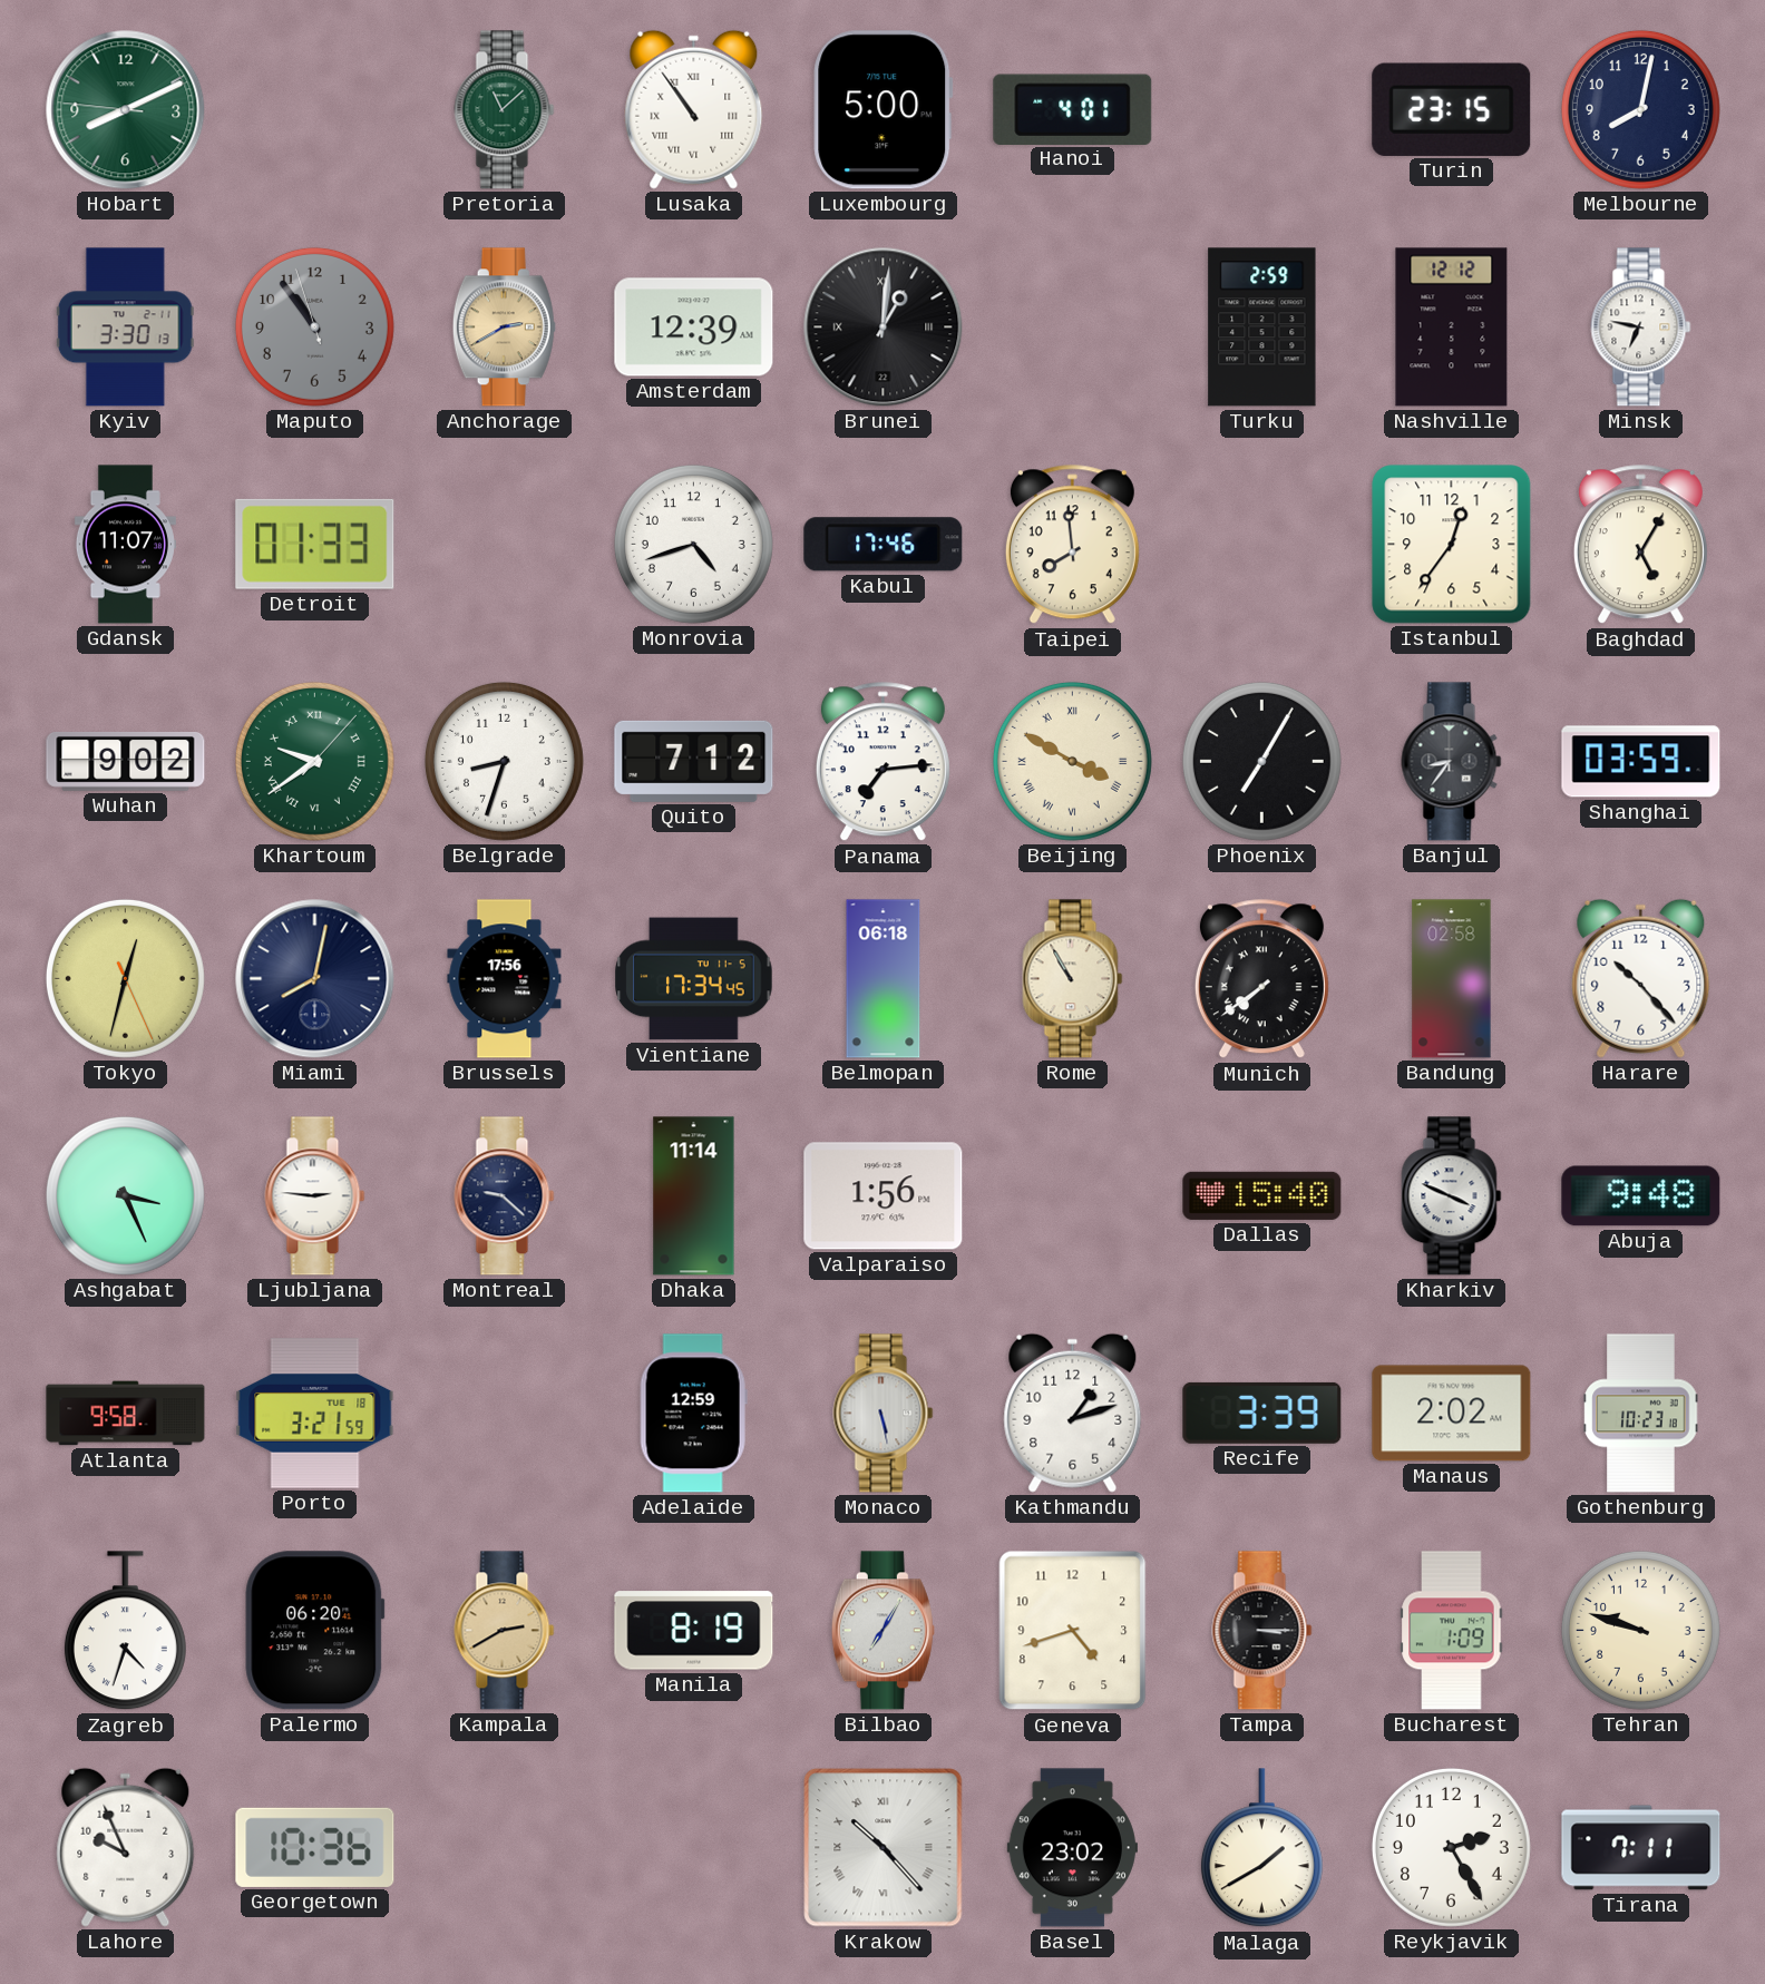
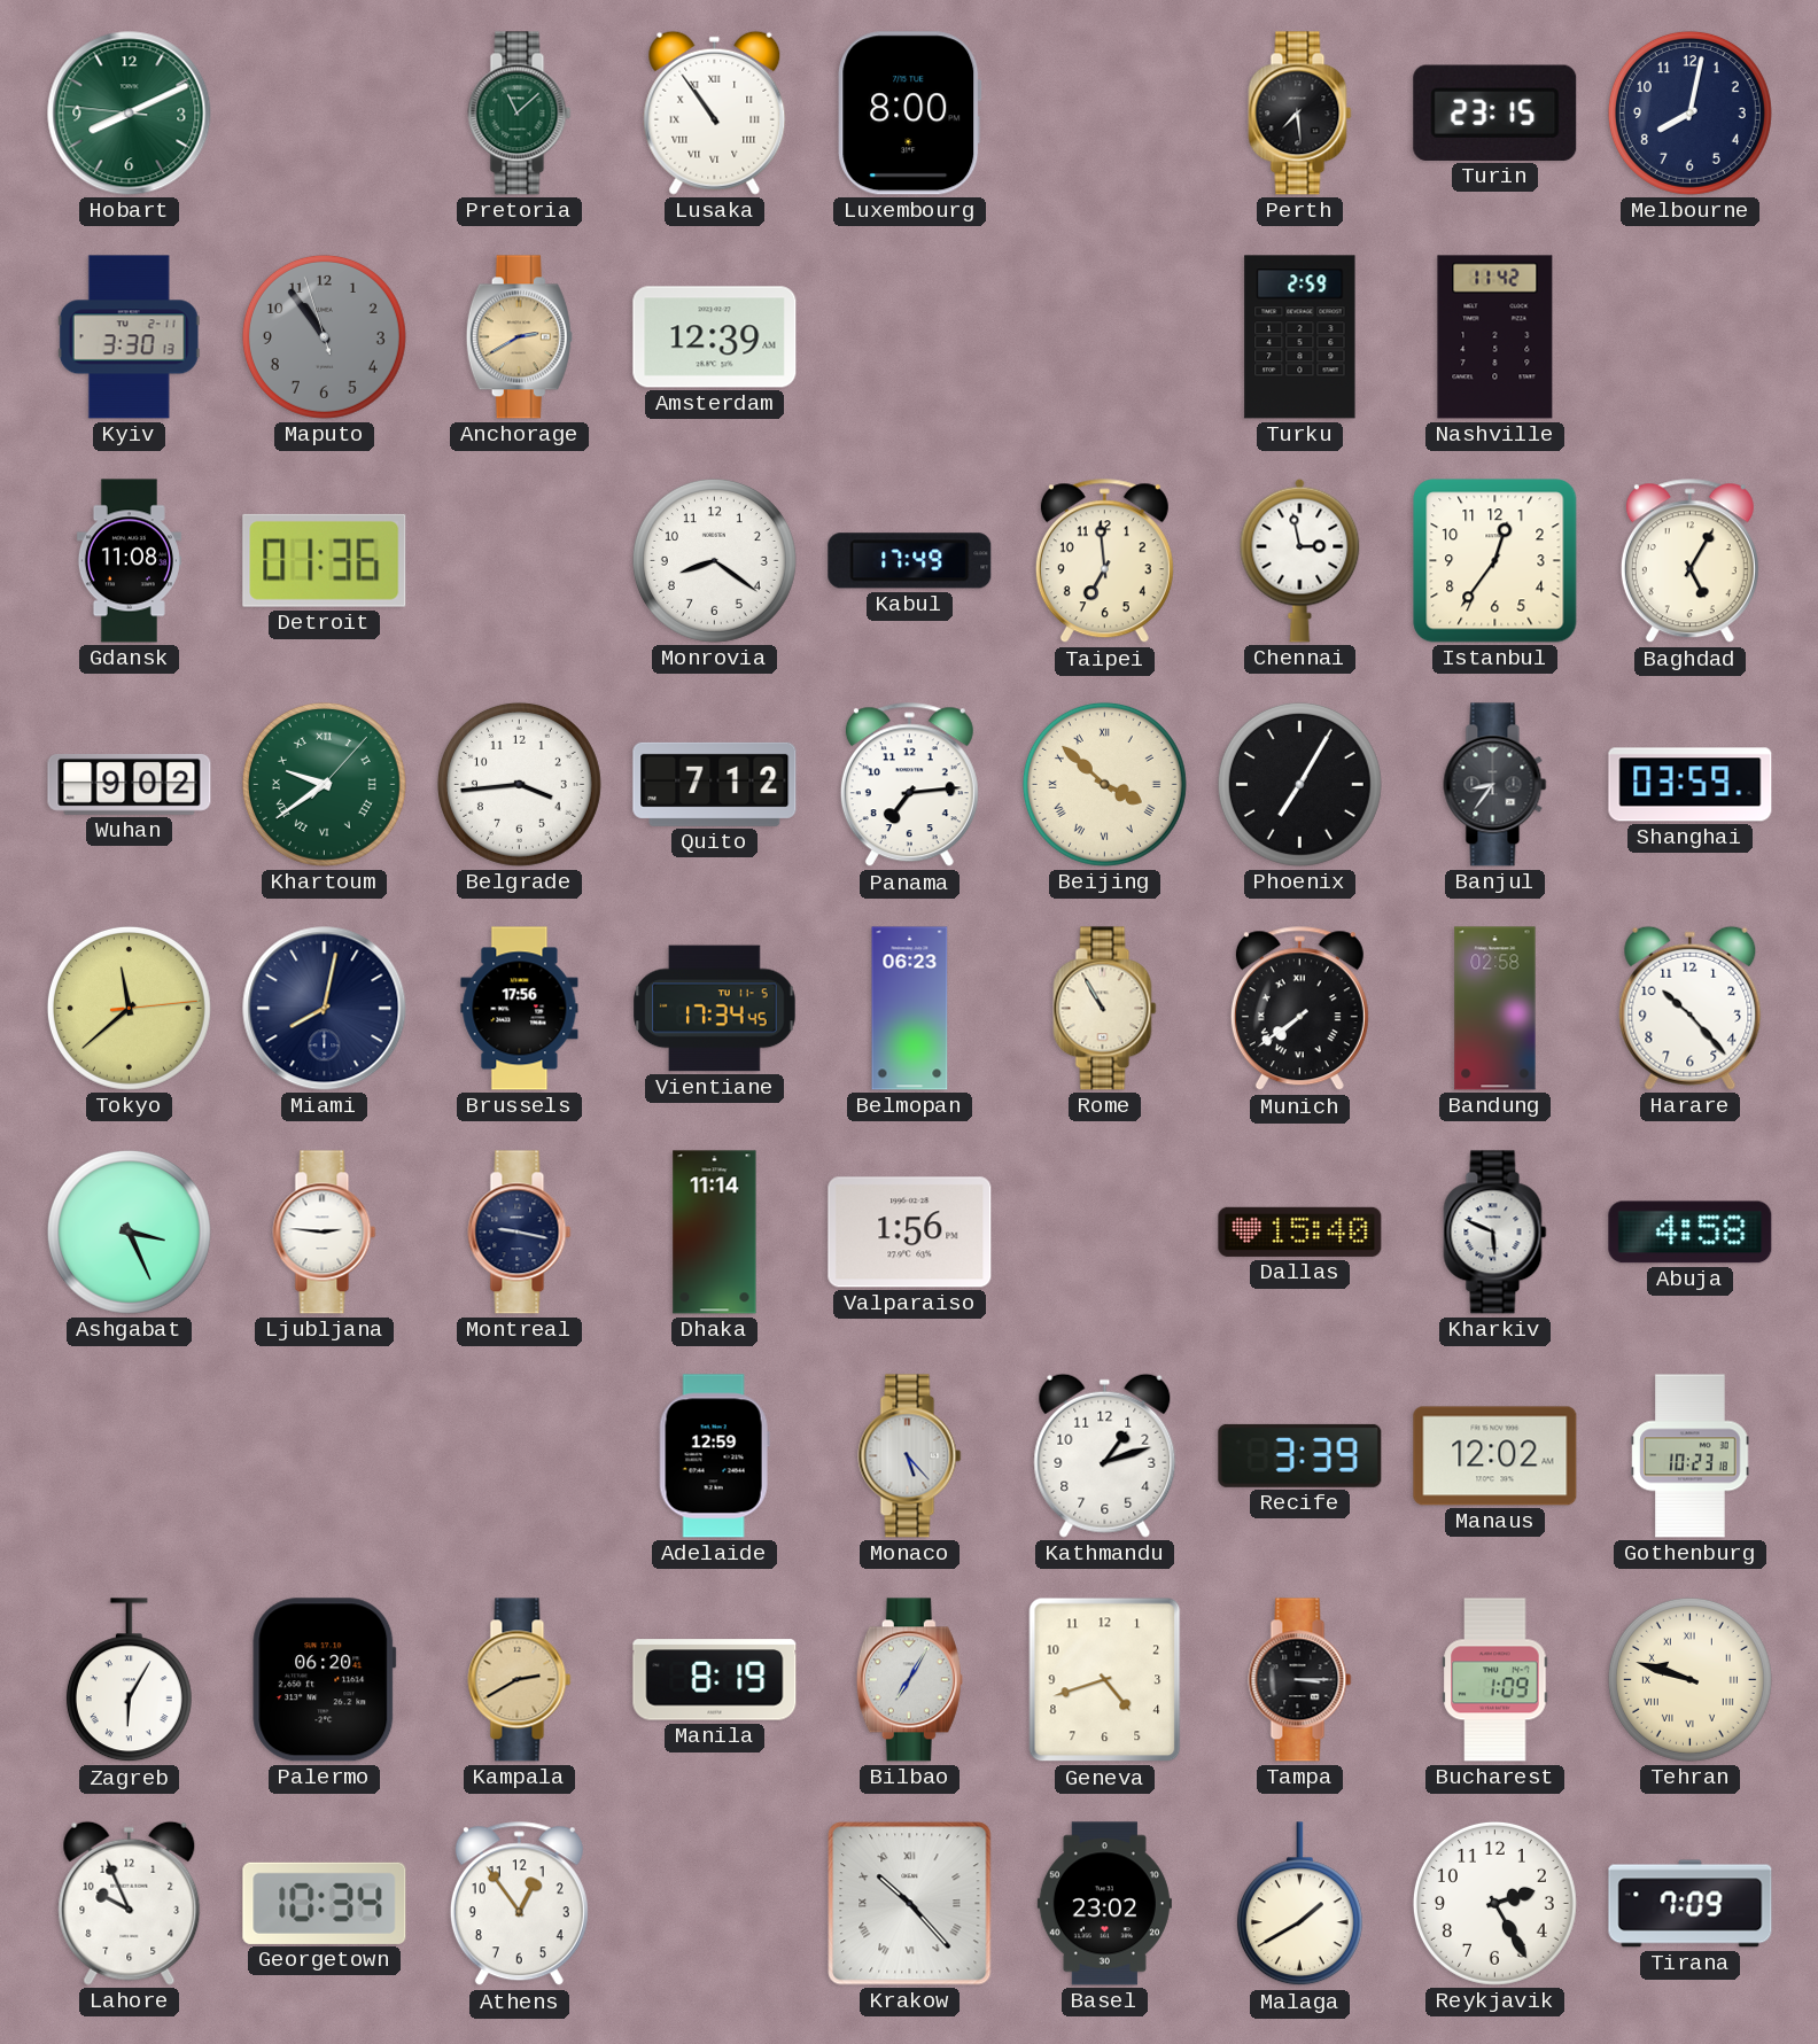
Luxembourg: 5:00 -> 8:00 (910, 114)
Hanoi: 4:01 -> none (1073, 109)
Perth: none -> 7:29 (1300, 114)
Brunei: 1:01 -> none (884, 328)
Nashville: 12:12 -> 11:42 (1495, 337)
Minsk: 6:47 -> none (1641, 328)
Gdansk: 11:07 -> 11:08 (129, 561)
Detroit: 01:33 -> 01:36 (325, 560)
Monrovia: 4:42 -> 8:21 (714, 560)
Kabul: 17:46 -> 17:49 (910, 561)
Taipei: 7:59 -> 6:59 (1104, 561)
Chennai: none -> 2:58 (1300, 560)
Belgrade: 8:33 -> 3:44 (519, 784)
Beijing: 3:50 -> 3:52 (1104, 784)
Tokyo: 12:32 -> 11:38 (129, 1008)
Belmopan: 06:18 -> 06:23 (910, 1009)
Montreal: 9:22 -> 9:17 (520, 1233)
Kharkiv: 3:49 -> 5:49 (1495, 1233)
Abuja: 9:48 -> 4:58 (1691, 1233)
Atlanta: 9:58 -> none (126, 1414)
Porto: 3:21 -> none (315, 1414)
Monaco: 5:28 -> 5:23 (910, 1456)
Manaus: 2:02 -> 12:02 (1495, 1456)
Zagreb: 4:33 -> 6:05 (129, 1680)
Tehran numerals: Arabic -> Roman (1689, 1679)
Georgetown: 10:36 -> 10:34 (325, 1903)
Athens: none -> 12:54 (519, 1904)
Tirana: 7:11 -> 7:09 (1691, 1904)
